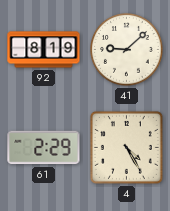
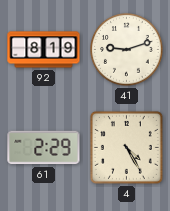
41: 9:08 -> 9:12 (127, 50)
